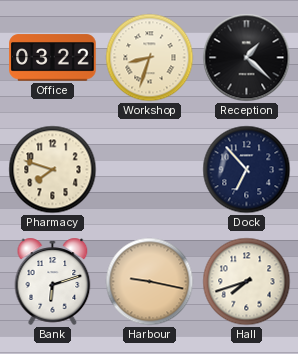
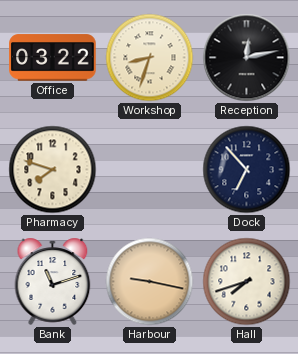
Reception: 1:22 -> 12:13 (247, 58)
Bank: 6:12 -> 11:12 (53, 281)
